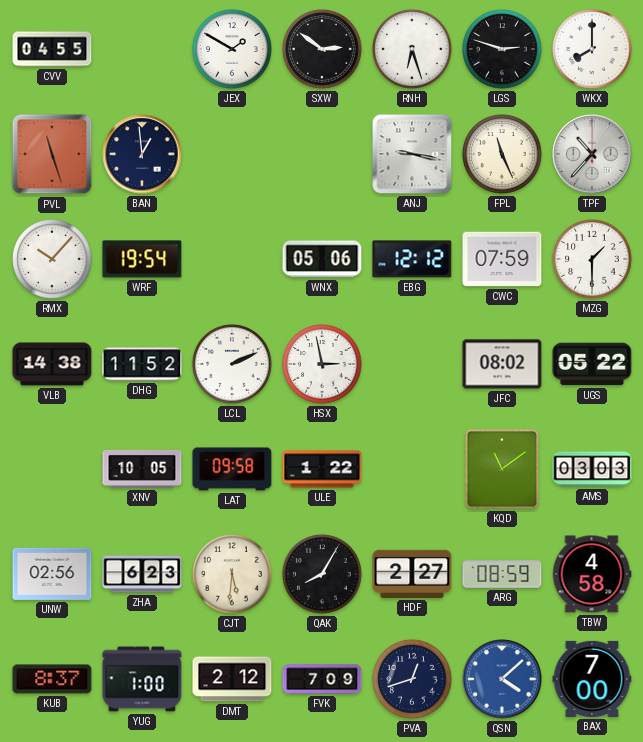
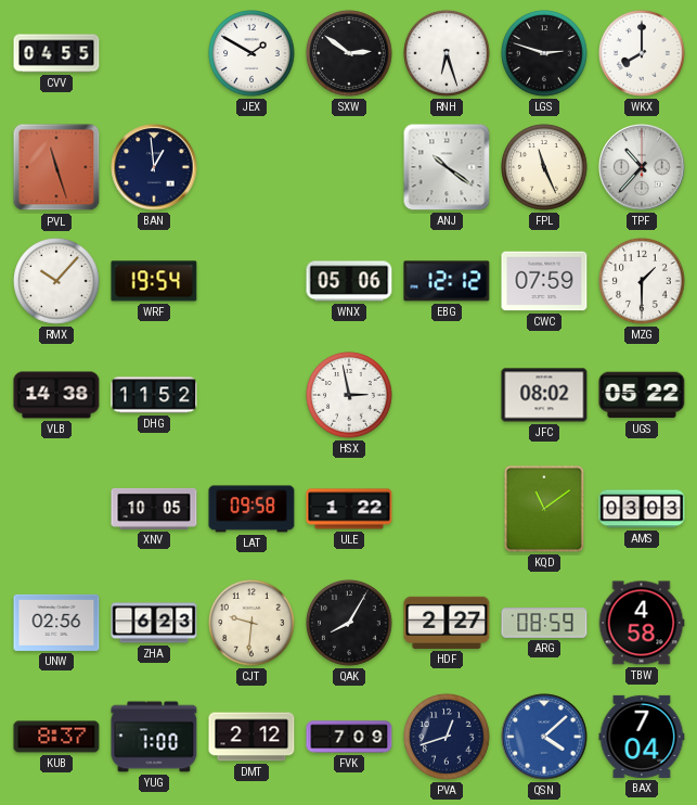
ANJ: 9:17 -> 10:21 (447, 167)
LCL: 2:11 -> none (232, 364)
CJT: 5:31 -> 9:31 (251, 623)
BAX: 7:00 -> 7:04 (642, 737)
